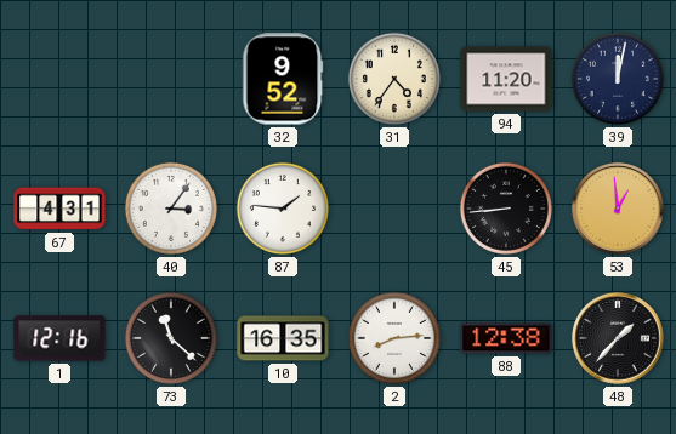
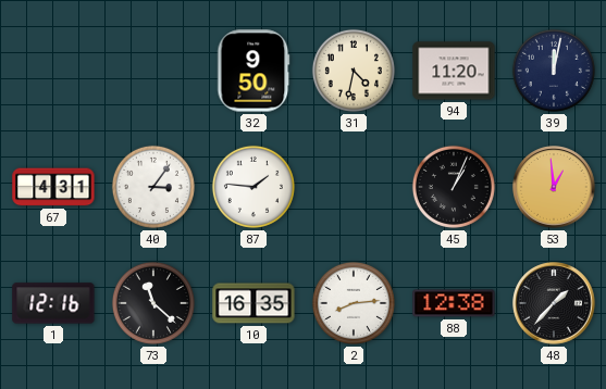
32: 9:52 -> 9:50 (253, 71)
31: 4:36 -> 4:32 (354, 71)
45: 8:44 -> 1:04 (454, 187)
